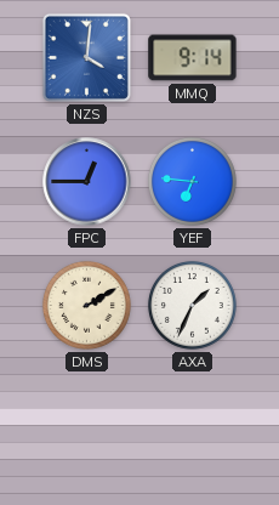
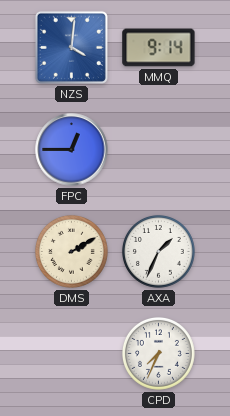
YEF: 6:46 -> none (192, 181)
CPD: none -> 7:34 (158, 353)
